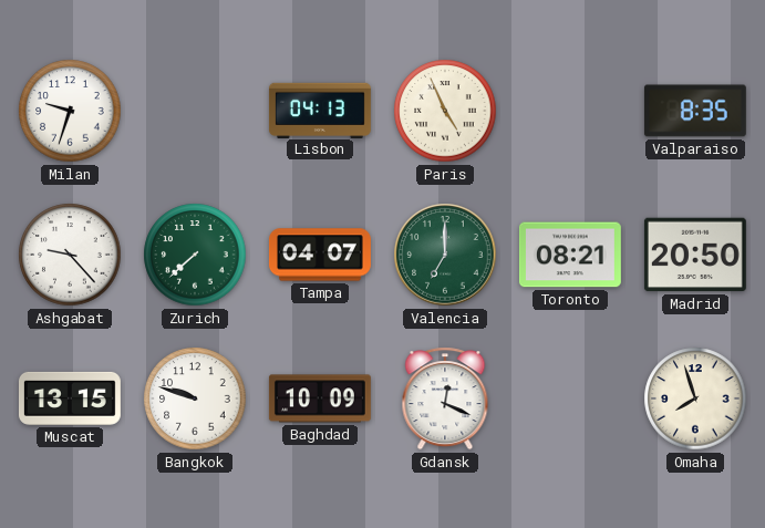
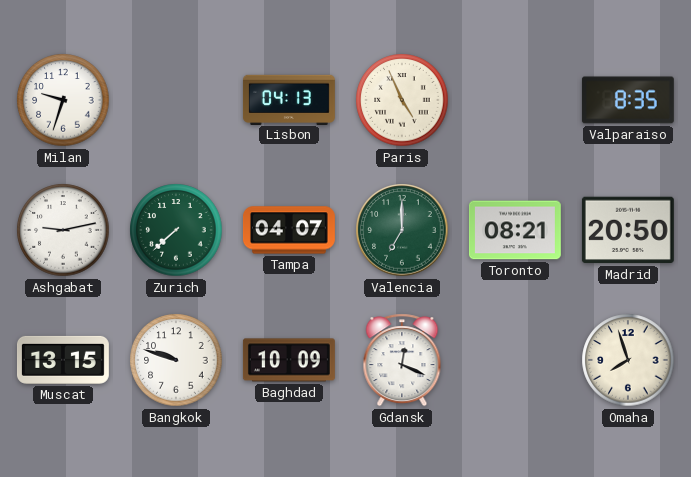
Ashgabat: 9:23 -> 9:13 (63, 230)
